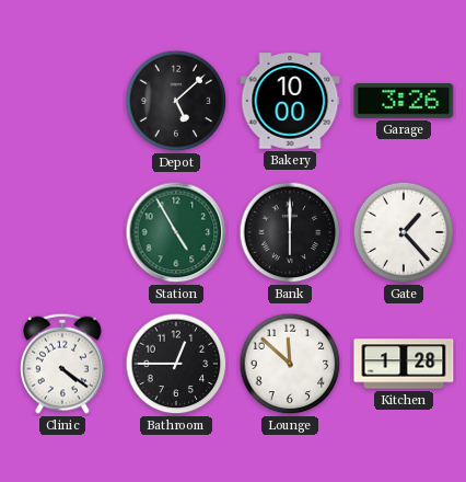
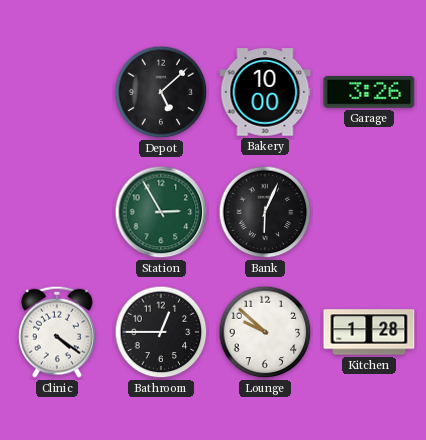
Station: 4:55 -> 2:55 (161, 212)
Bank: 6:00 -> 6:04 (265, 212)
Gate: 1:23 -> none (404, 232)
Lounge: 11:52 -> 9:52 (265, 332)
